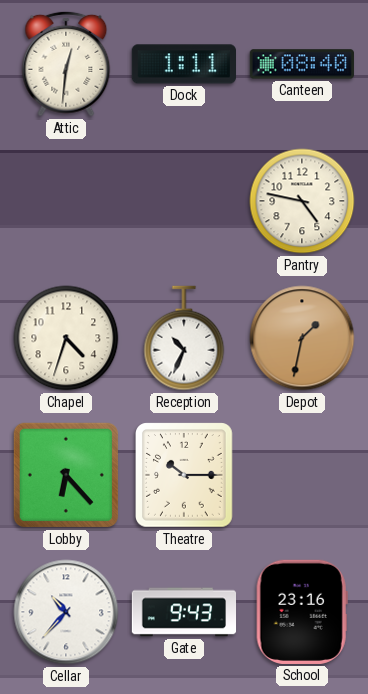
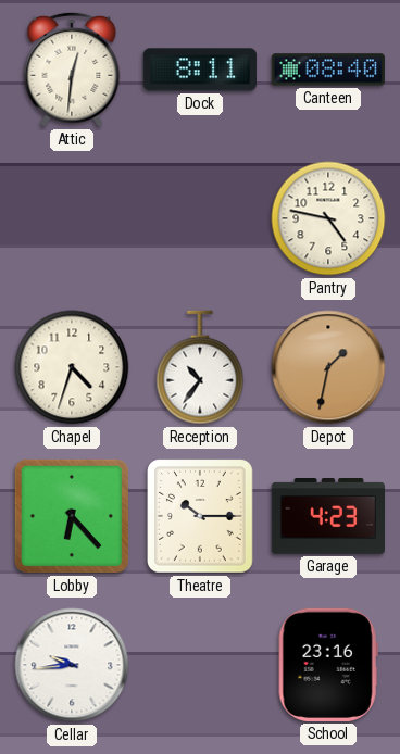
Dock: 1:11 -> 8:11 (199, 70)
Reception: 10:34 -> 10:36 (200, 367)
Garage: none -> 4:23 (327, 517)
Cellar: 10:37 -> 9:44 (72, 665)
Gate: 9:43 -> none (184, 612)
